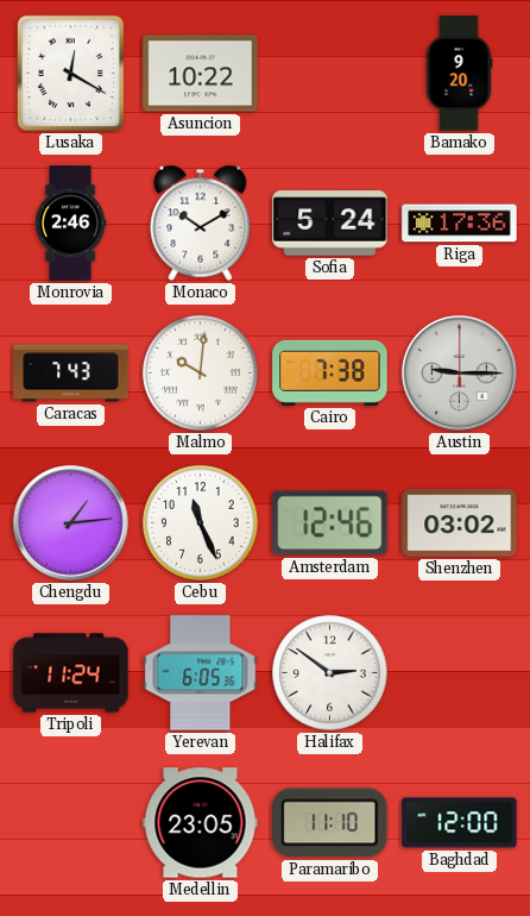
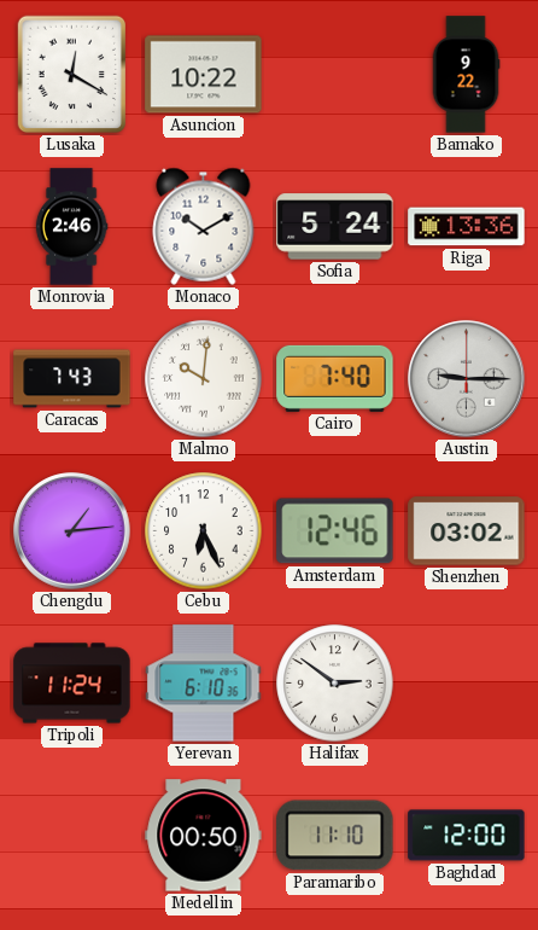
Bamako: 9:20 -> 9:22 (466, 75)
Riga: 17:36 -> 13:36 (467, 227)
Cairo: 7:38 -> 7:40 (335, 378)
Cebu: 11:26 -> 6:26 (204, 531)
Yerevan: 6:05 -> 6:10 (204, 684)
Medellin: 23:05 -> 00:50 (204, 836)
